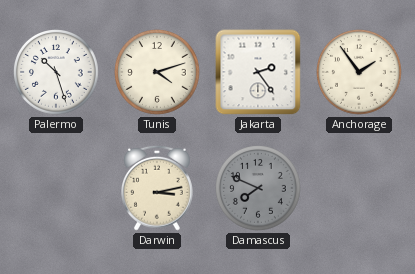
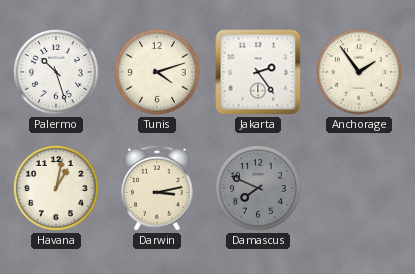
Havana: none -> 1:02 (57, 189)
